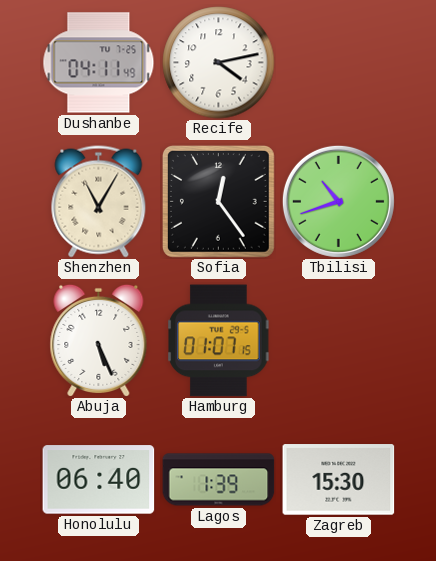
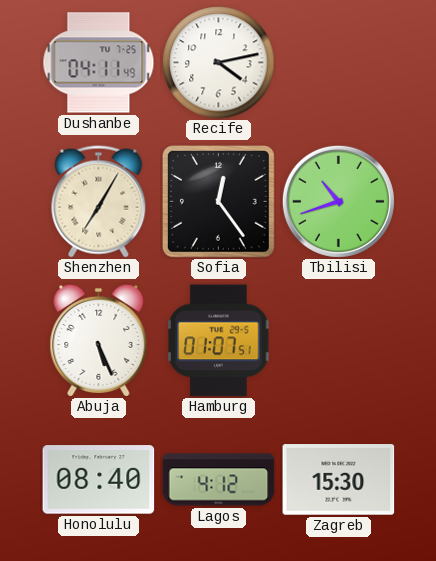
Shenzhen: 11:05 -> 7:05 (99, 202)
Hamburg: 01:07:15 -> 01:07:51 (219, 341)
Honolulu: 06:40 -> 08:40 (99, 480)
Lagos: 1:39 -> 4:12 (219, 480)
